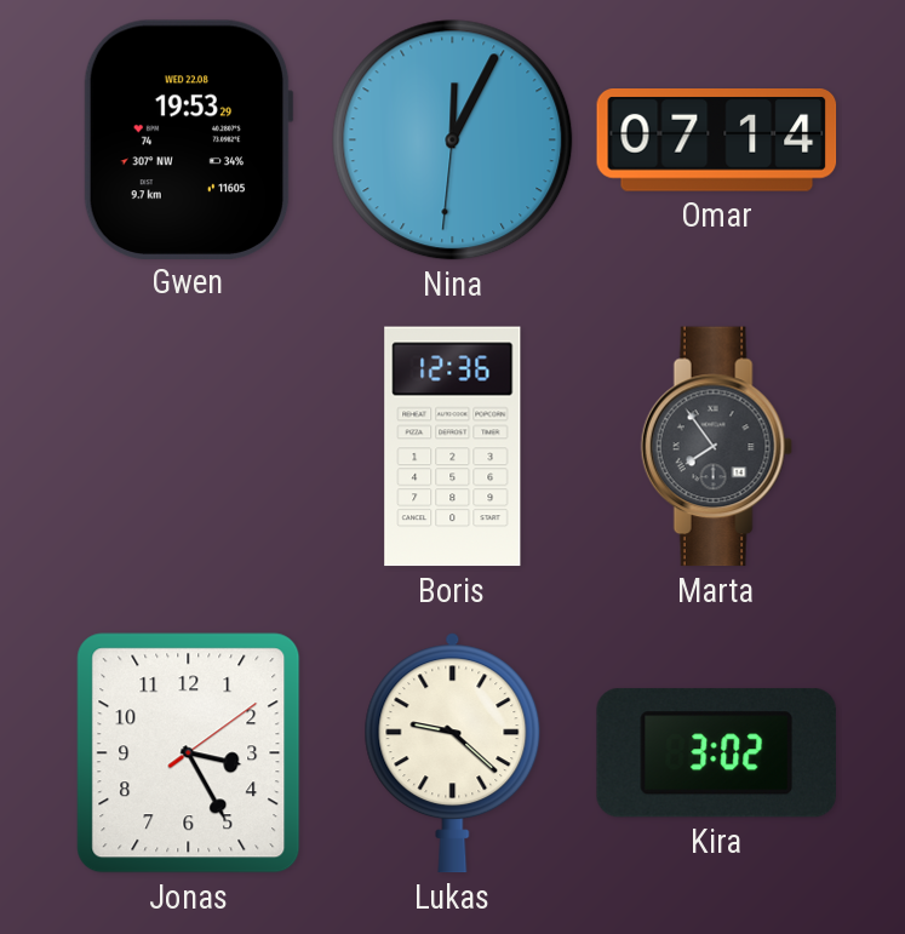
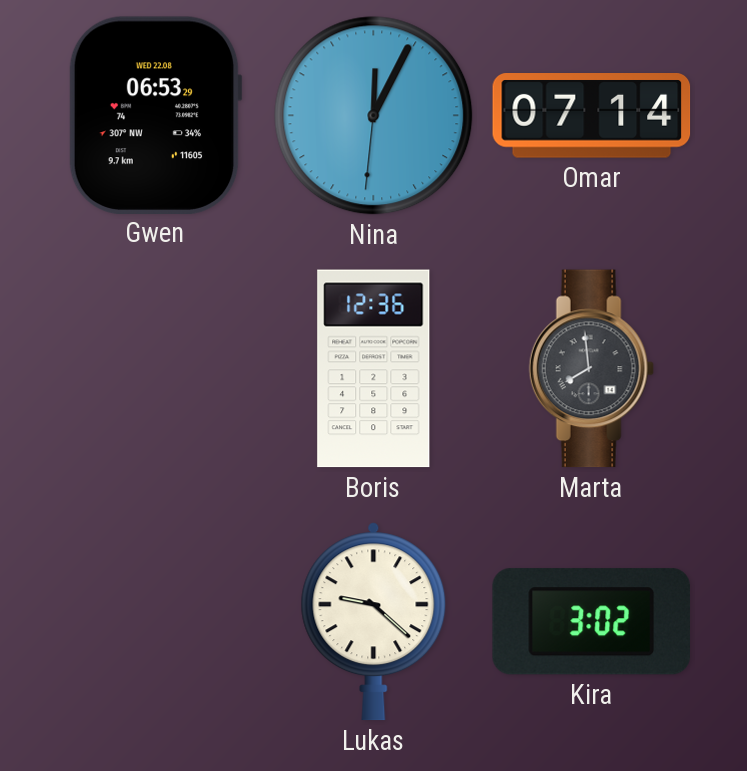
Gwen: 19:53 -> 06:53 (155, 115)
Marta: 7:54 -> 7:59 (591, 369)
Jonas: 3:25 -> none (189, 753)
